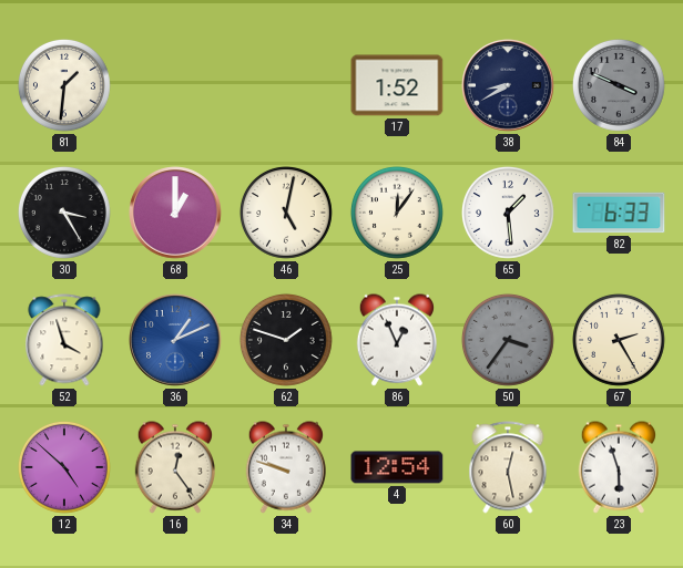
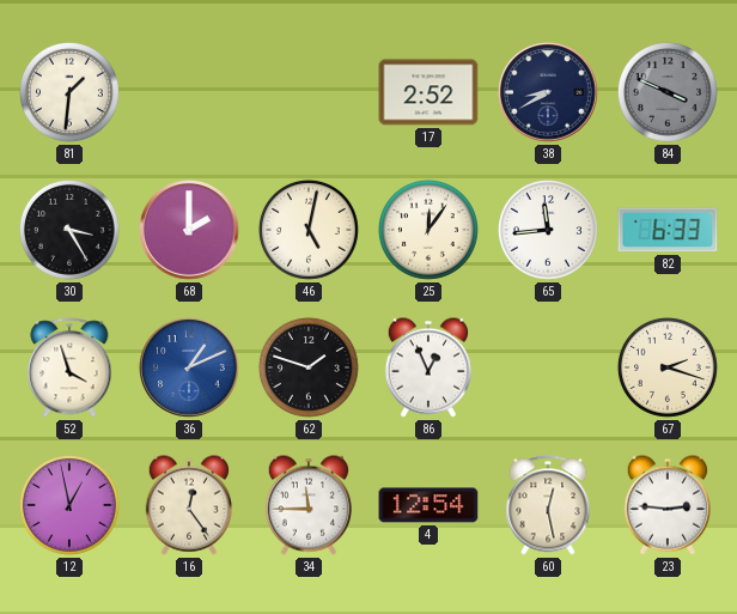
17: 1:52 -> 2:52 (428, 92)
68: 1:00 -> 2:00 (189, 230)
65: 1:29 -> 11:44 (548, 230)
50: 3:36 -> none (508, 340)
67: 2:25 -> 2:18 (668, 367)
12: 4:52 -> 12:58 (69, 505)
34: 9:48 -> 11:45 (307, 505)
23: 5:57 -> 2:46 (666, 505)
